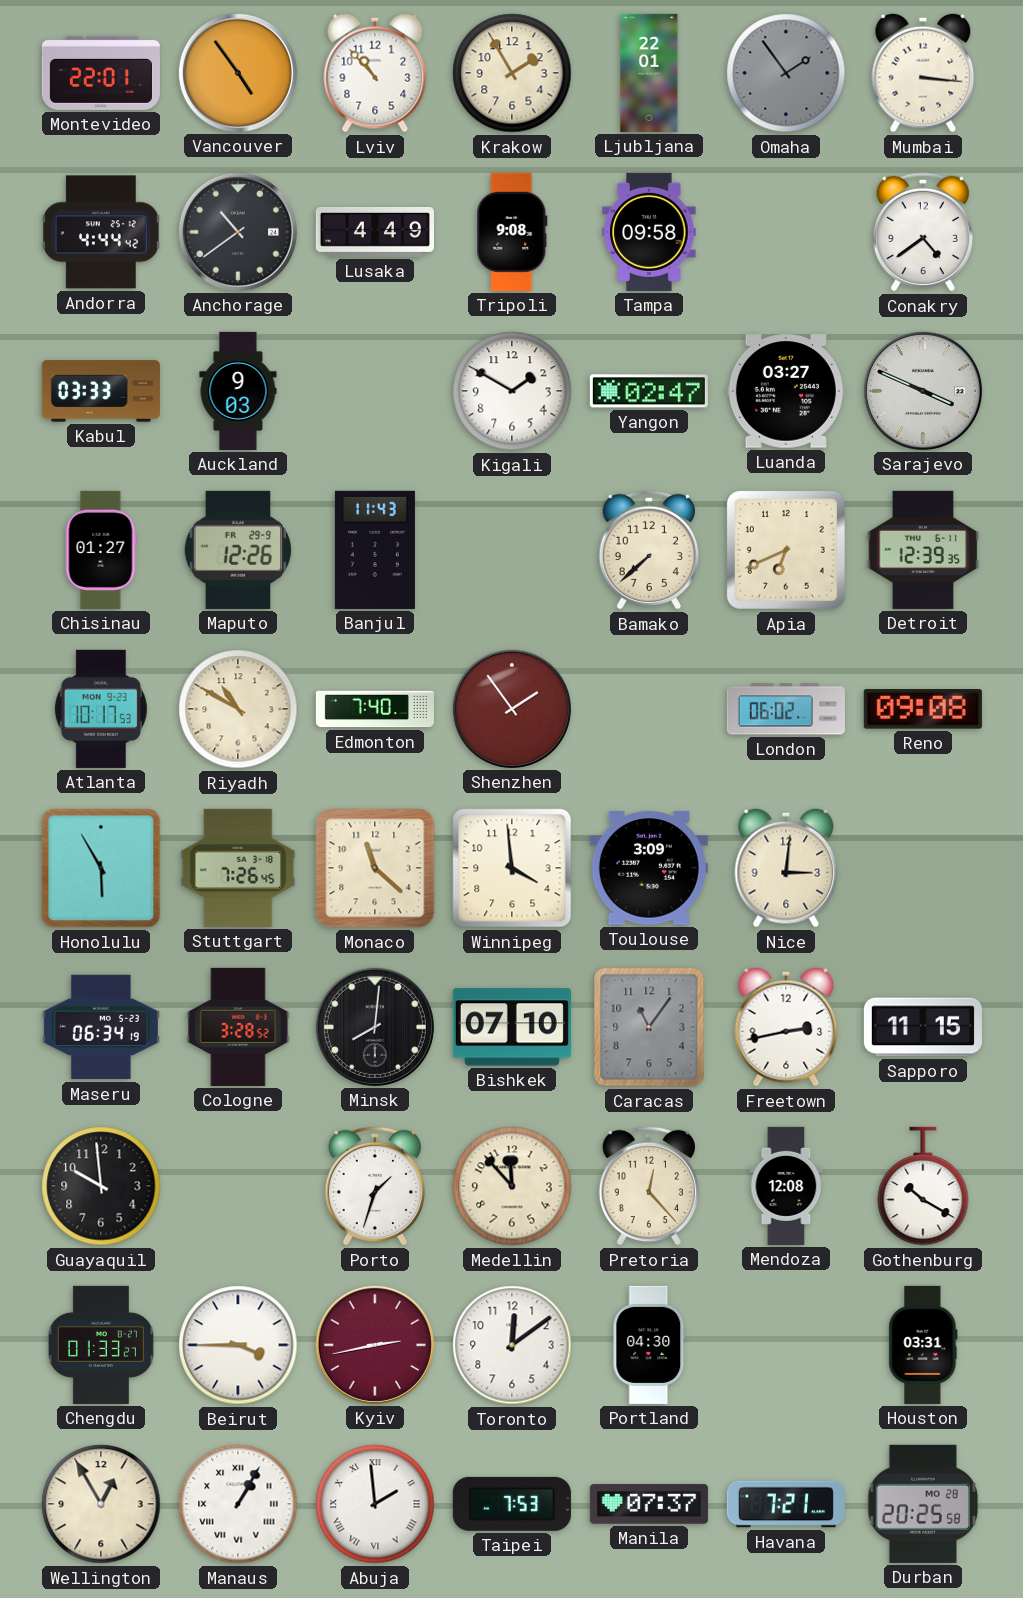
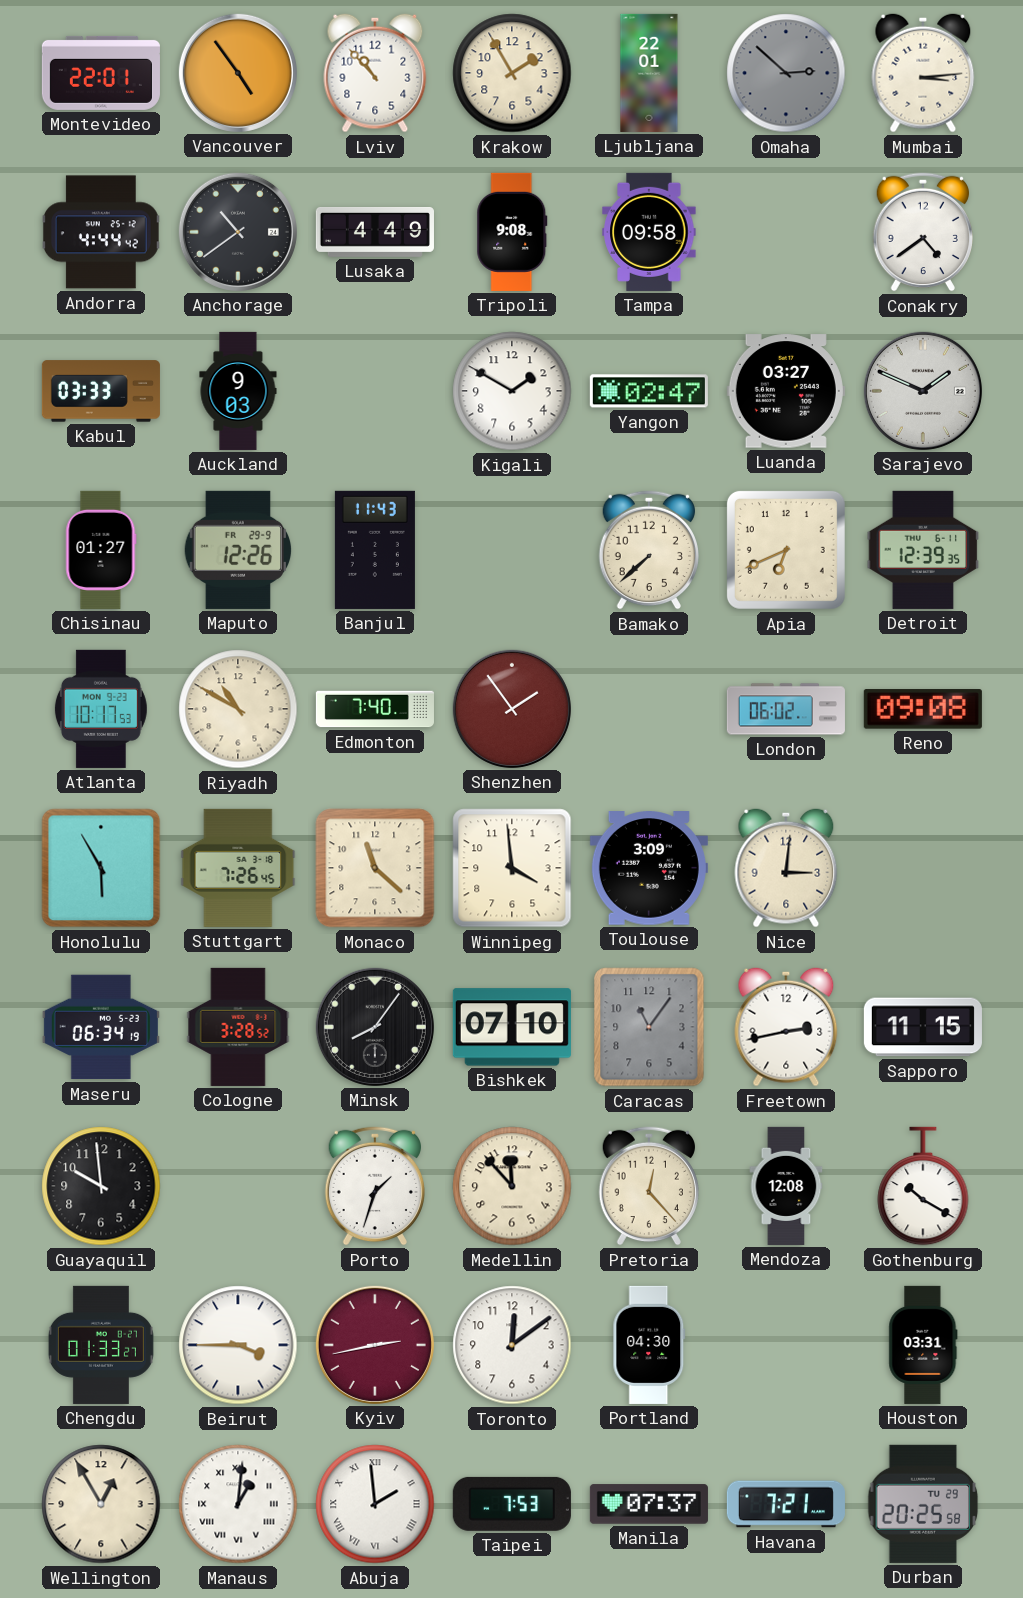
Omaha: 1:54 -> 2:52 (786, 73)
Mumbai: 3:16 -> 3:14 (923, 73)
Sarajevo: 3:49 -> 1:49 (923, 391)
Minsk: 8:01 -> 8:06 (375, 1027)
Manaus: 1:05 -> 1:01 (238, 1504)
Durban date: MO 28 -> TU 29 (923, 1504)
